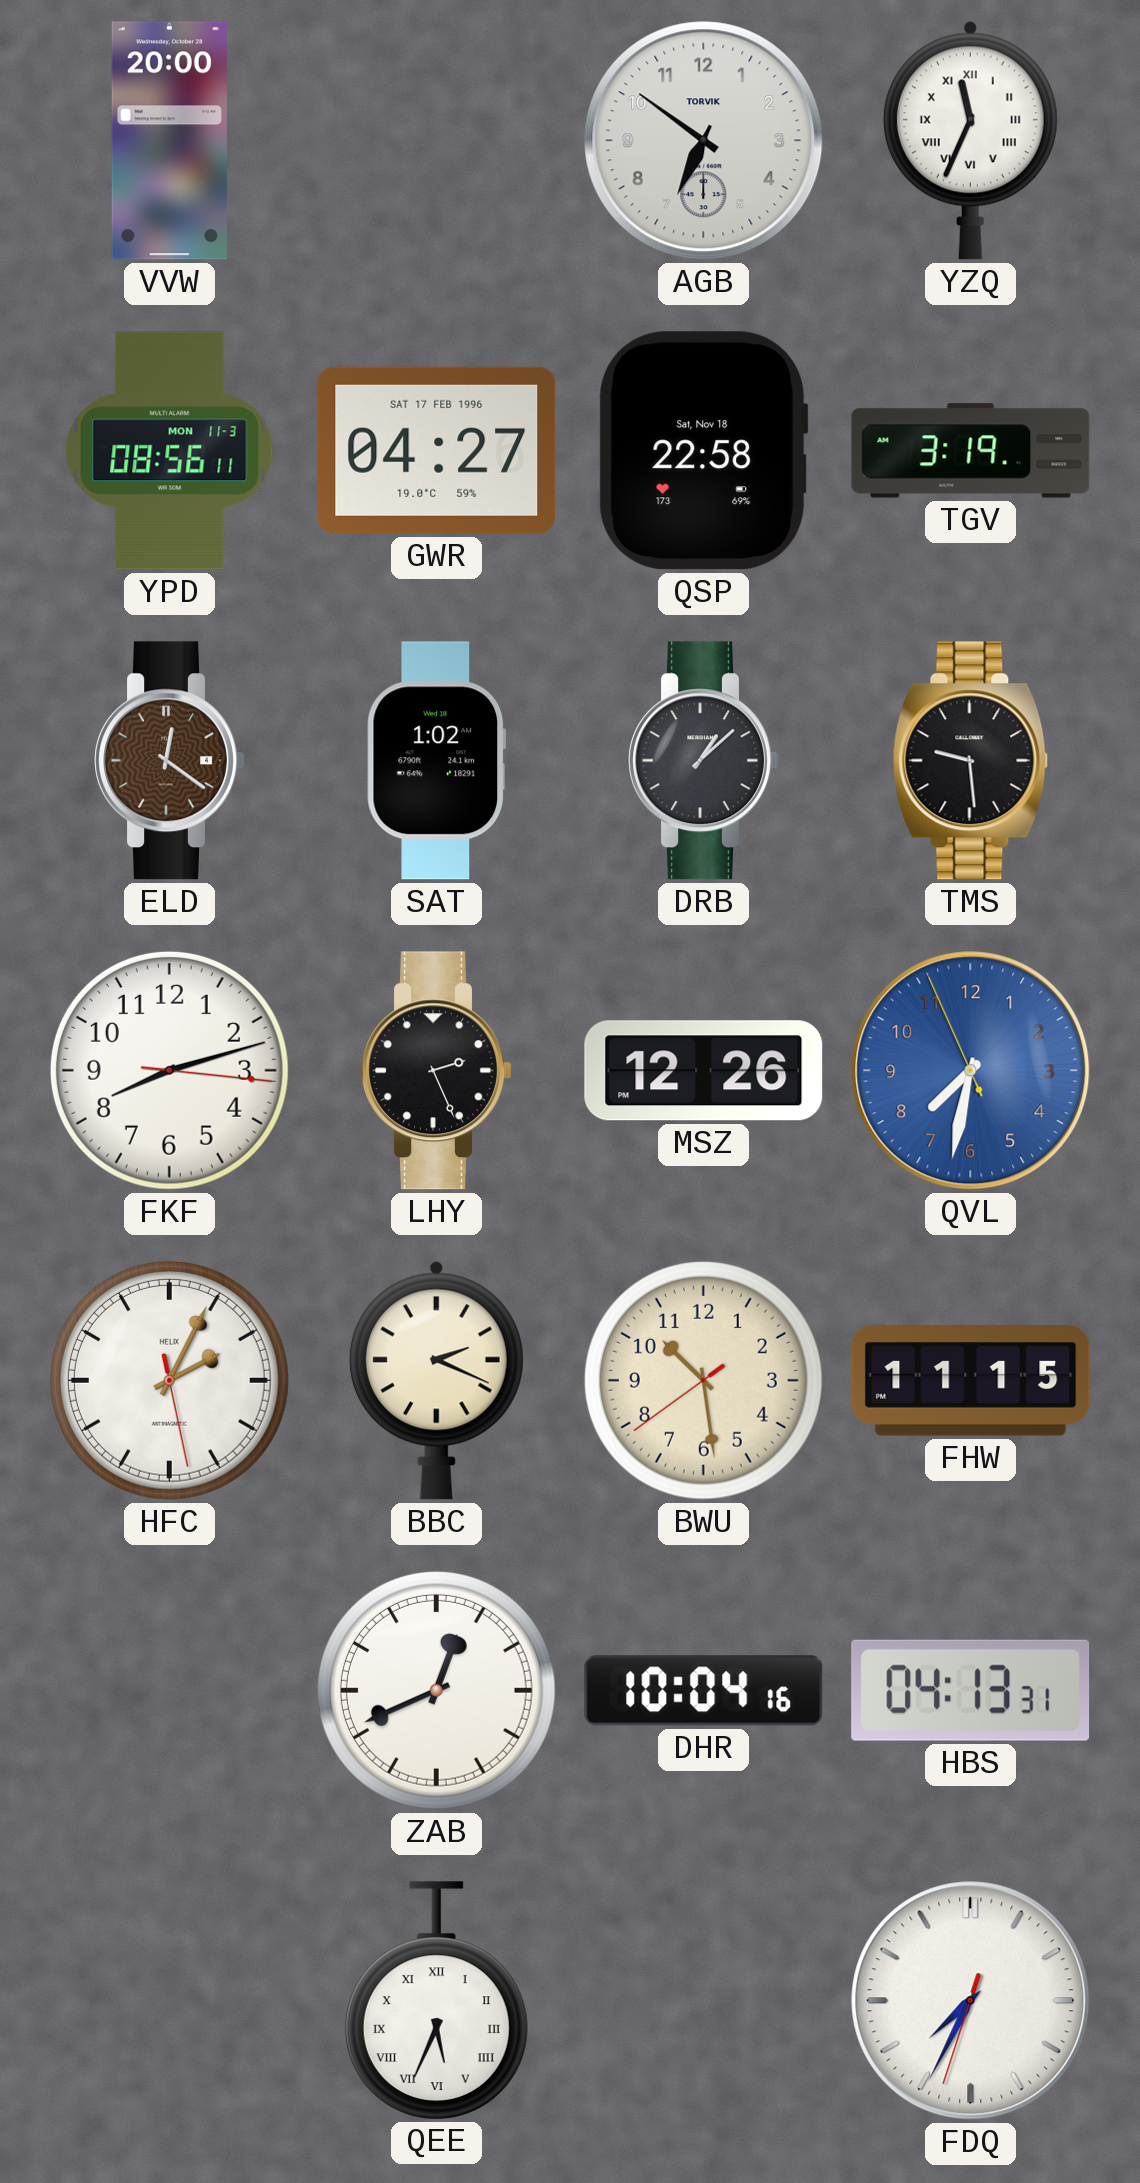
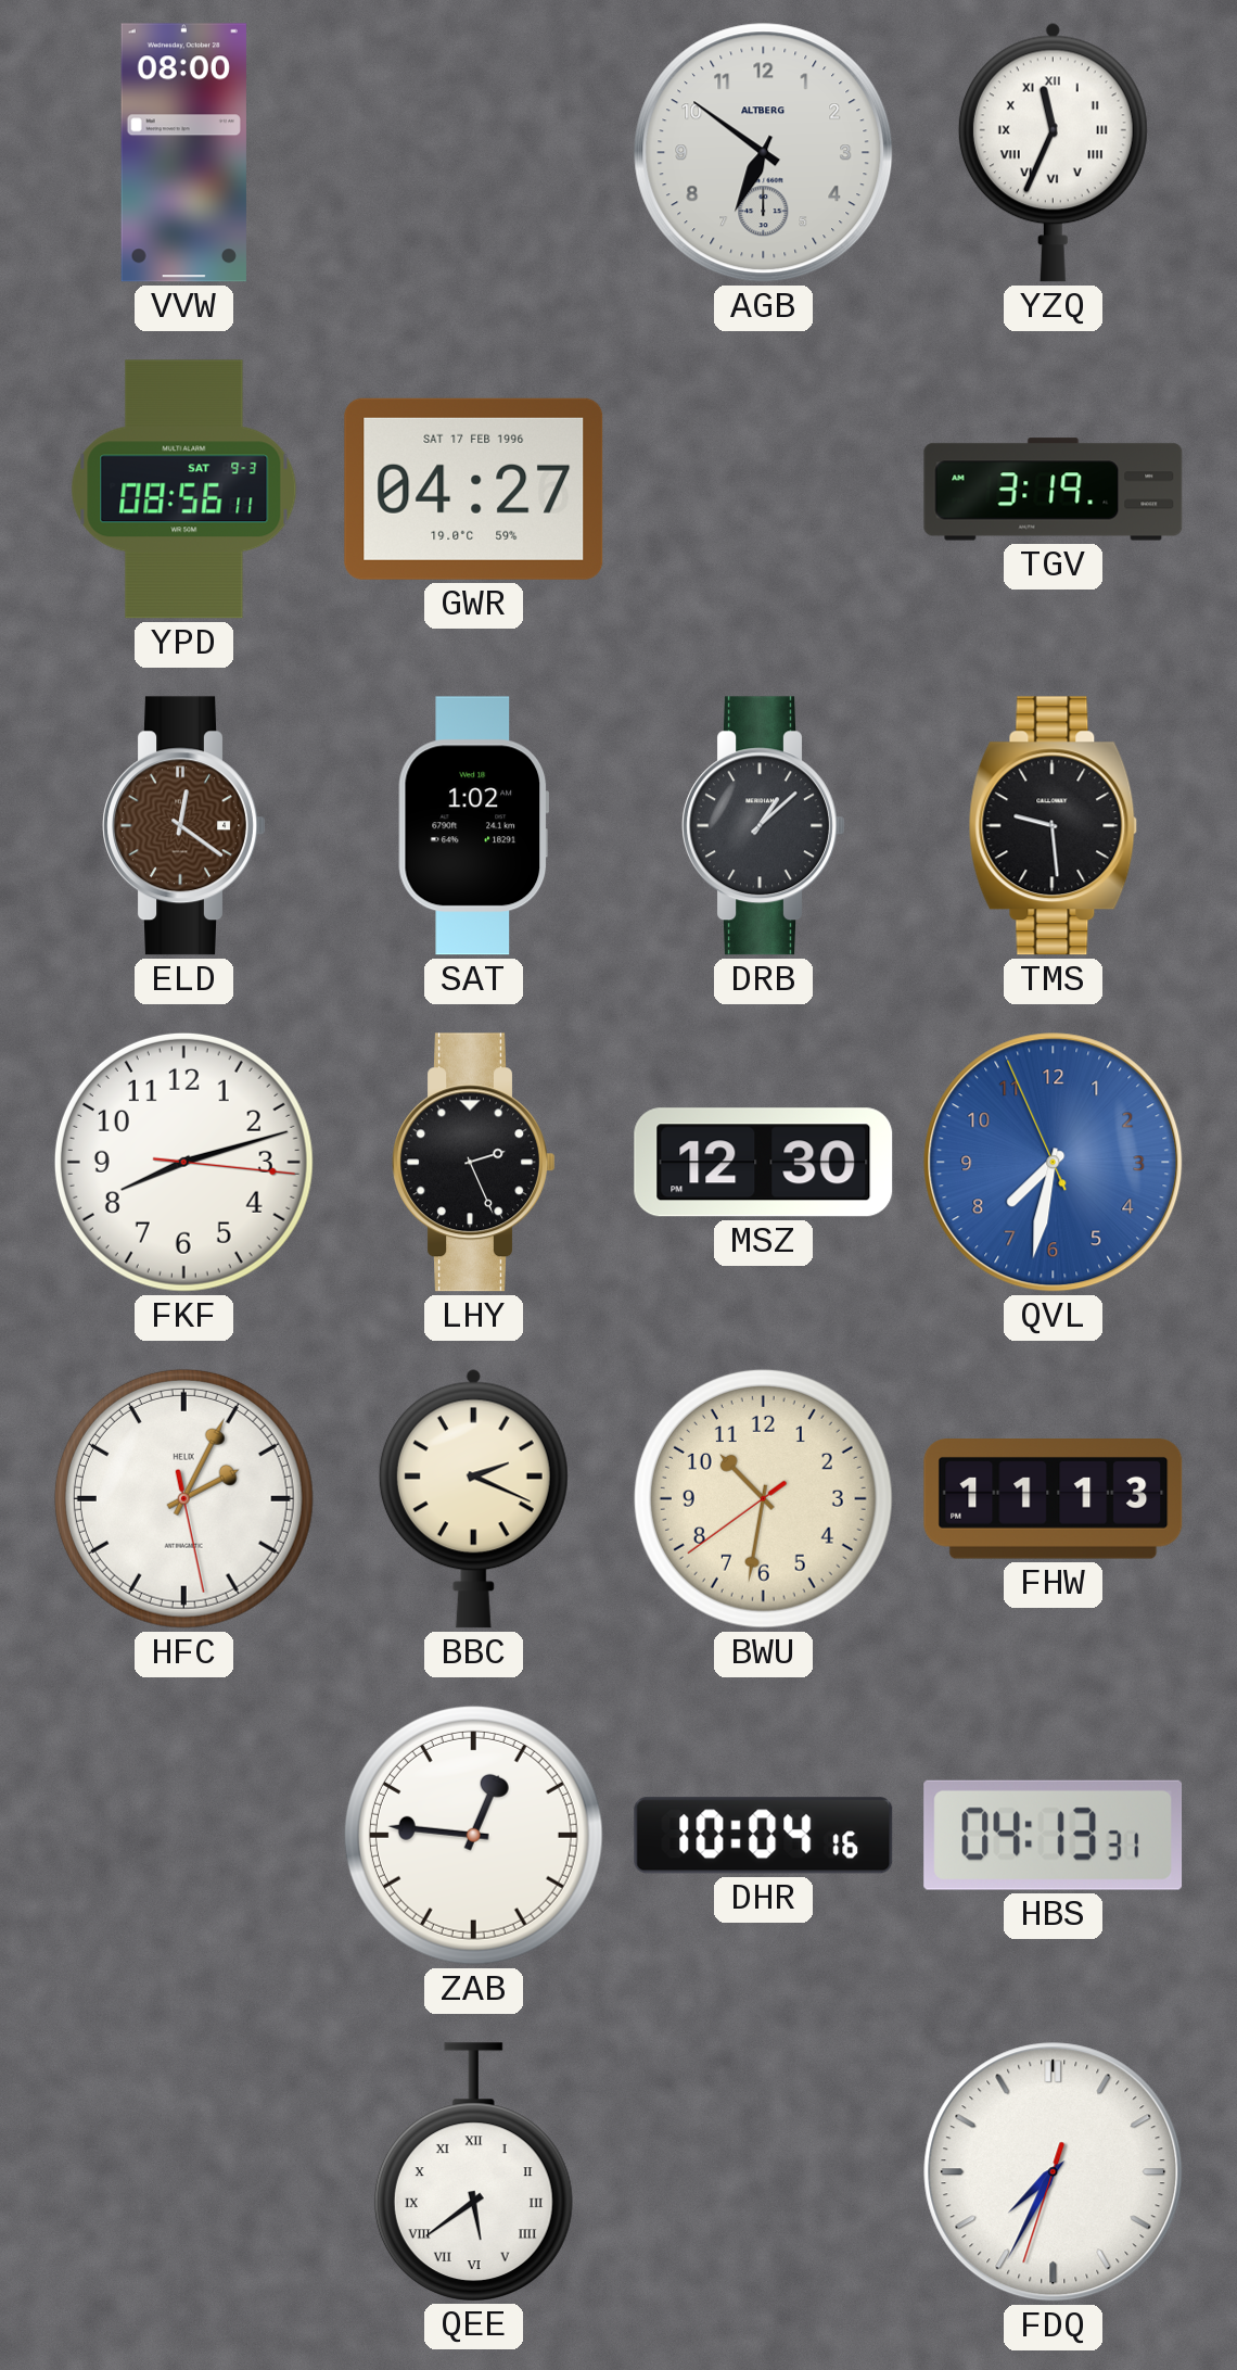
VVW: 20:00 -> 08:00 (183, 153)
AGB brand: TORVIK -> ALTBERG (764, 153)
YPD date: MON 11-3 -> SAT 9-3 (184, 490)
QSP: 22:58 -> none (703, 451)
MSZ: 12:26 -> 12:30 (764, 1163)
BWU: 10:28 -> 10:31 (763, 1498)
FHW: 11:15 -> 11:13 (1054, 1499)
ZAB: 12:41 -> 12:46 (473, 1835)
QEE: 5:34 -> 5:39 (473, 2171)
